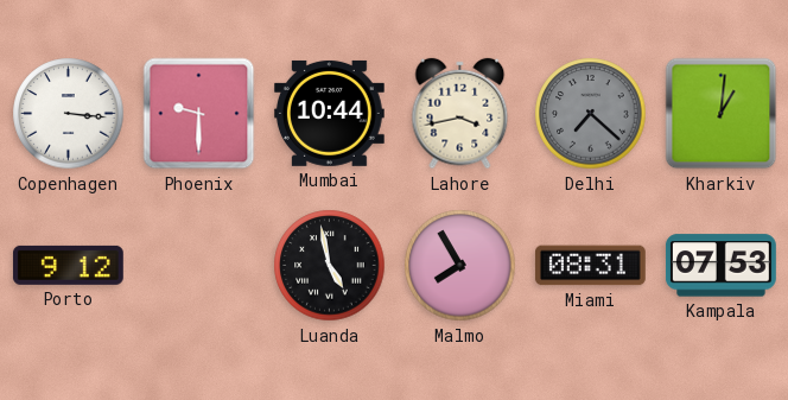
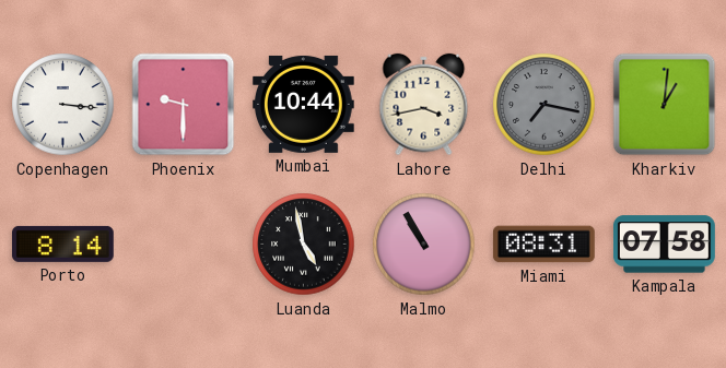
Delhi: 7:22 -> 7:17 (544, 105)
Porto: 9:12 -> 8:14 (62, 244)
Malmo: 7:55 -> 10:55 (424, 245)
Kampala: 07:53 -> 07:58 (664, 245)
